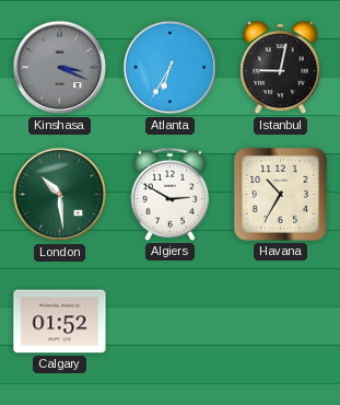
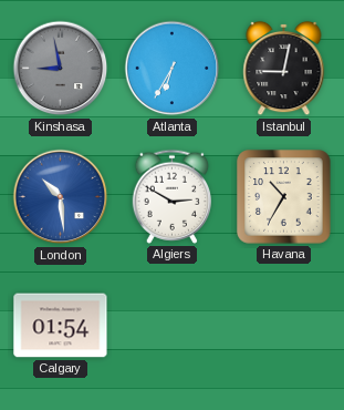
Kinshasa: 3:19 -> 8:58 (61, 69)
London dial: green -> blue (61, 197)
Calgary: 01:52 -> 01:54 (61, 326)
